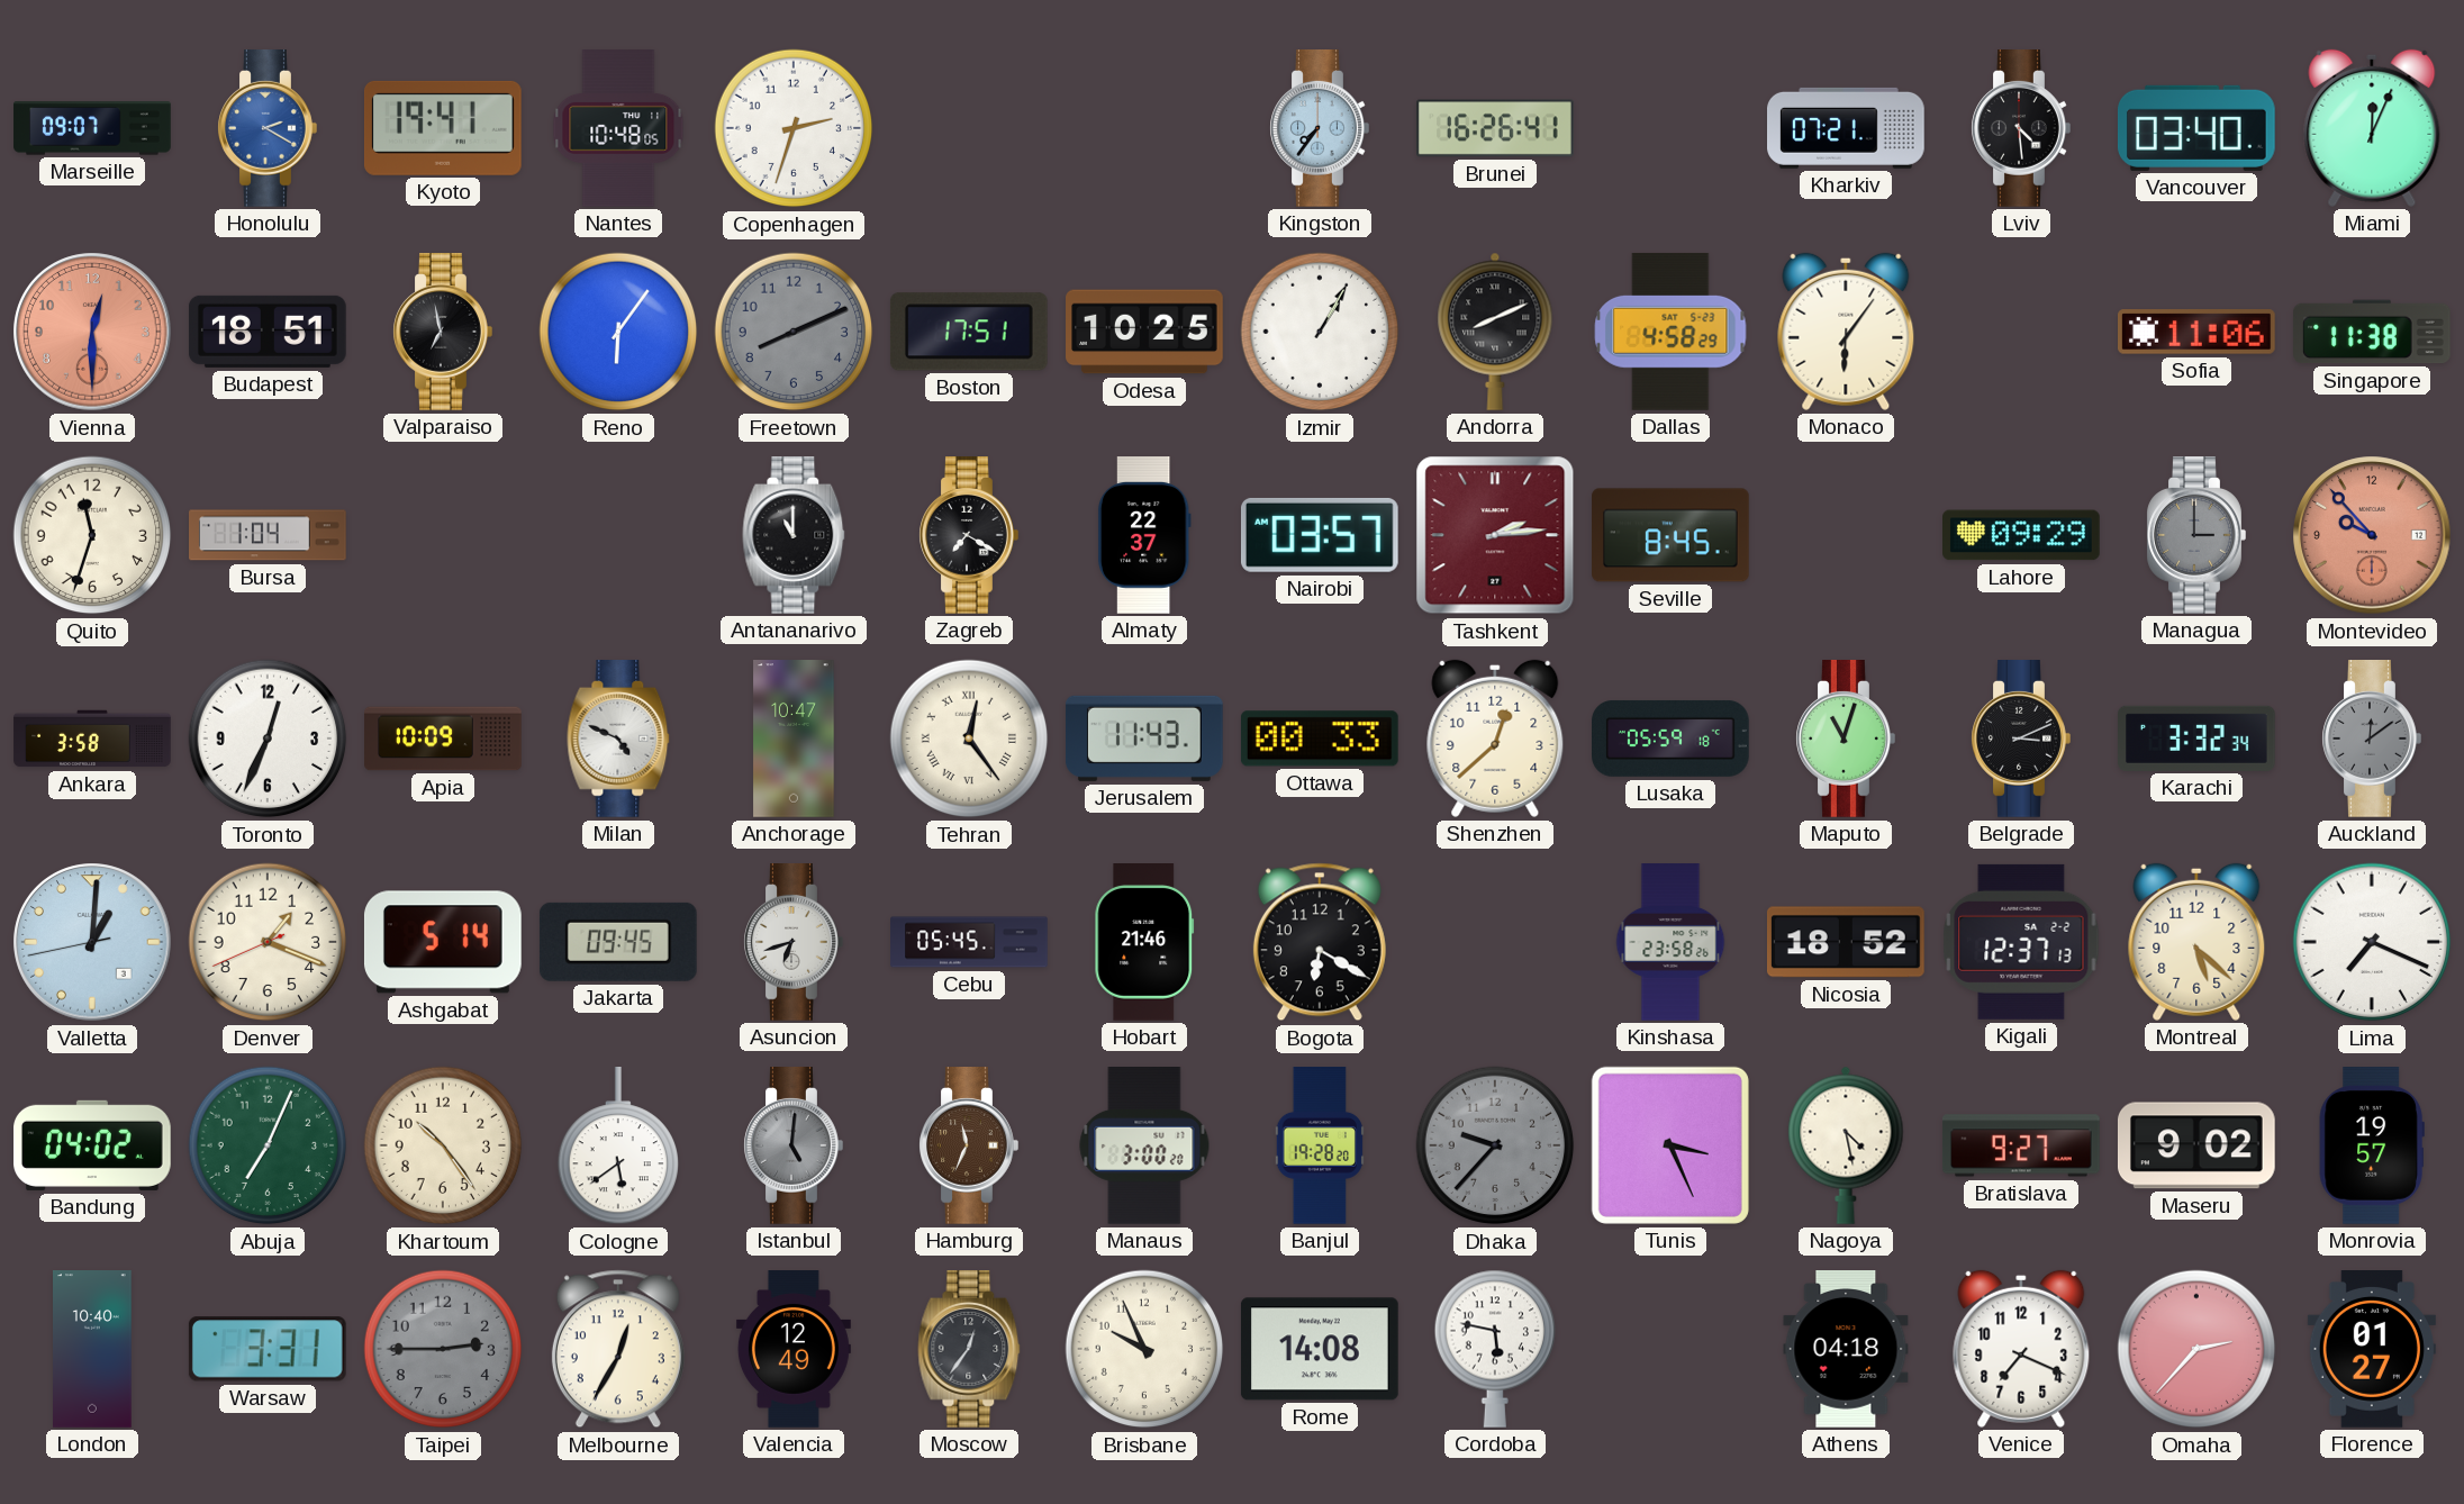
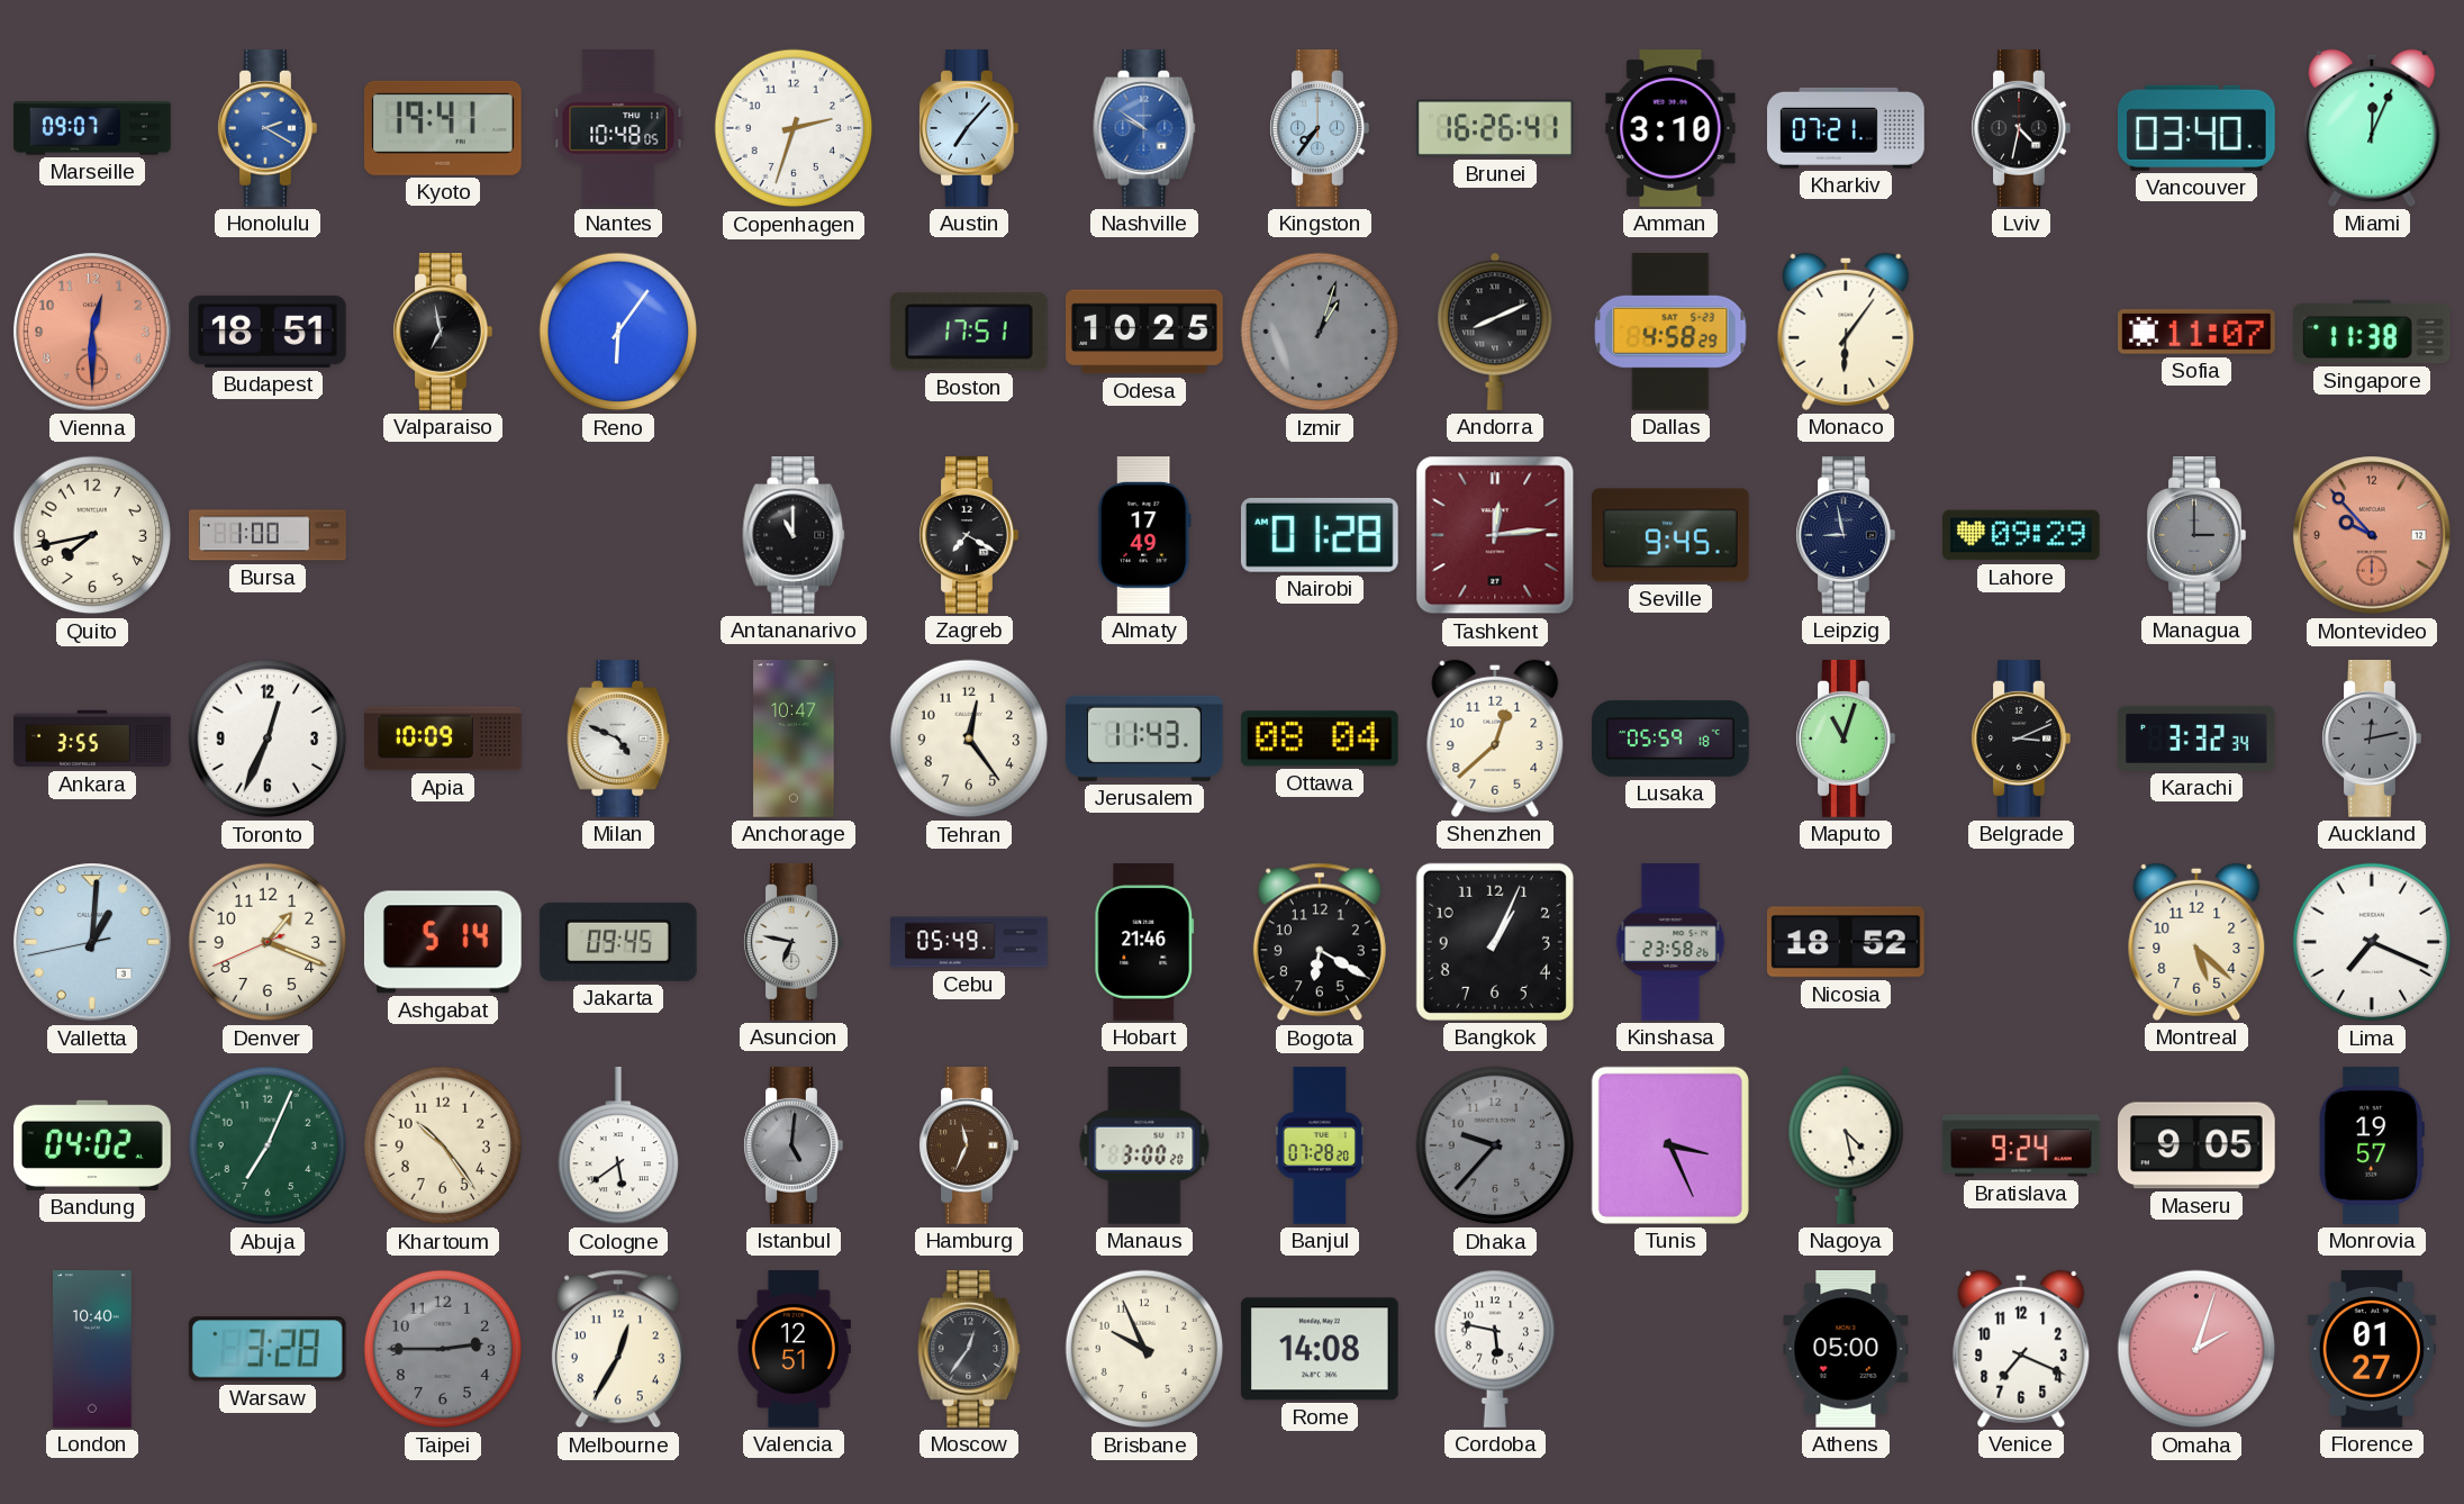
Austin: none -> 7:07 (969, 129)
Nashville: none -> 9:51 (1144, 129)
Amman: none -> 3:10 (1670, 129)
Lviv: 4:29 -> 4:32 (2021, 129)
Freetown: 8:11 -> none (794, 332)
Izmir: 1:05 -> 1:03 (1320, 332)
Izmir dial: white -> grey (1320, 332)
Sofia: 11:06 -> 11:07 (2198, 332)
Quito: 11:33 -> 7:43 (92, 535)
Bursa: 1:04 -> 1:00 (269, 535)
Almaty: 22:37 -> 17:49 (1144, 536)
Nairobi: 03:57 -> 01:28 (1320, 535)
Tashkent: 2:14 -> 12:14 (1495, 535)
Seville: 8:45 -> 9:45 (1670, 535)
Leipzig: none -> 8:58 (1846, 536)
Ankara: 3:58 -> 3:55 (92, 739)
Tehran numerals: Roman -> Arabic (969, 739)
Ottawa: 00:33 -> 08:04 (1320, 739)
Auckland: 12:09 -> 12:13 (2372, 740)
Asuncion: 6:42 -> 6:47 (794, 943)
Cebu: 05:45 -> 05:49 (969, 942)
Bangkok: none -> 1:04 (1495, 942)
Kigali: 12:37 -> none (2021, 942)
Banjul: 19:28 -> 07:28 (1320, 1145)
Bratislava: 9:27 -> 9:24 (2022, 1145)
Maseru: 9:02 -> 9:05 (2196, 1145)
Warsaw: 3:31 -> 3:28 (268, 1349)
Valencia: 12:49 -> 12:51 (794, 1349)
Athens: 04:18 -> 05:00 (1846, 1350)
Omaha: 2:37 -> 2:03 (2196, 1349)
